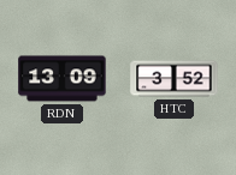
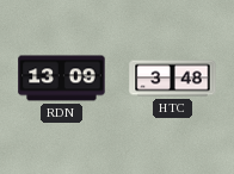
HTC: 3:52 -> 3:48 (173, 79)
